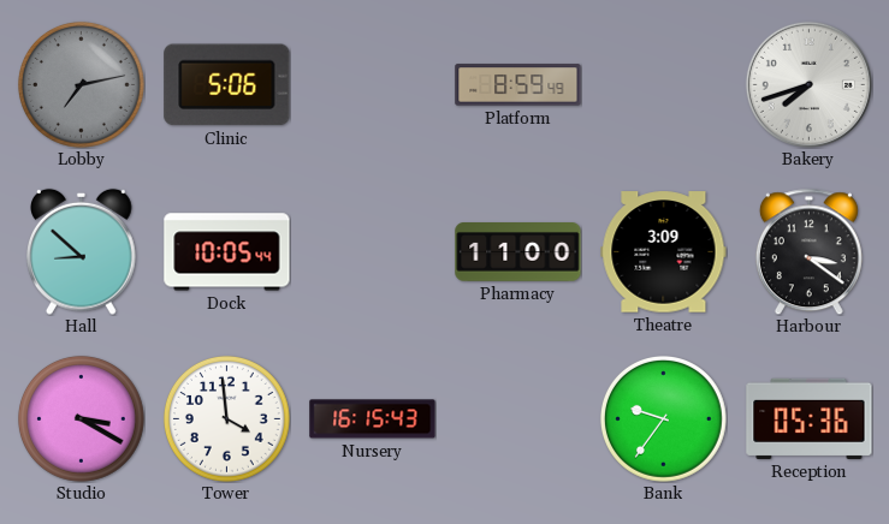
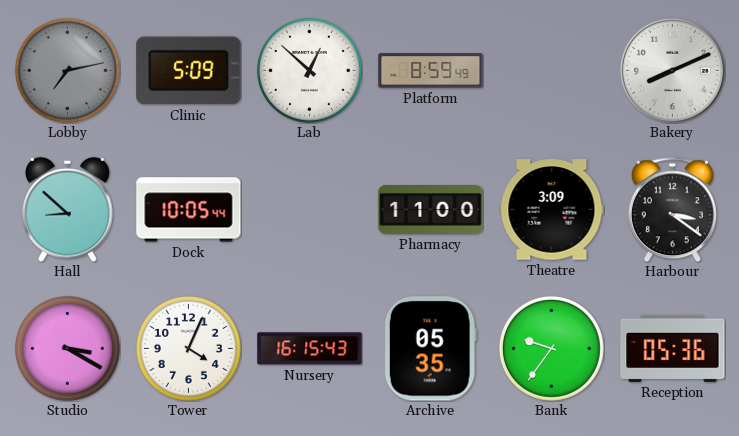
Clinic: 5:06 -> 5:09 (189, 71)
Lab: none -> 12:52 (309, 70)
Bakery: 7:42 -> 8:11 (672, 70)
Tower: 3:59 -> 4:04 (188, 348)
Archive: none -> 05:35 (430, 349)
